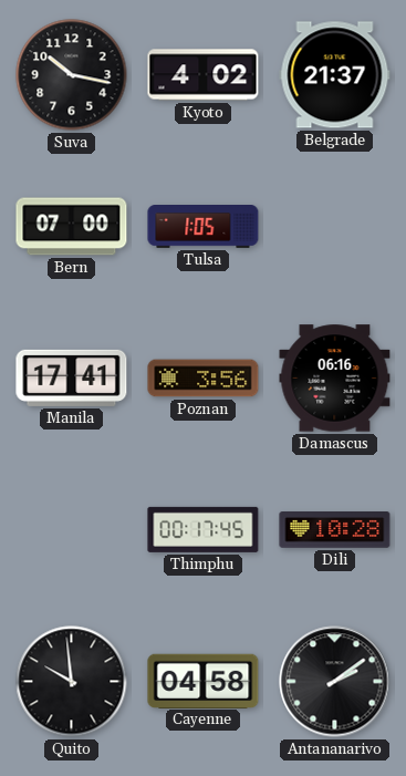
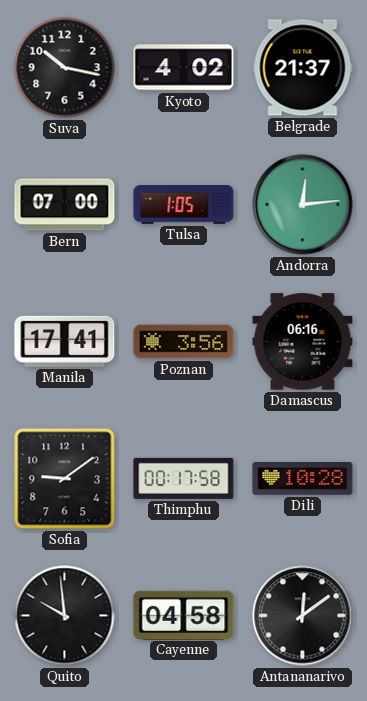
Andorra: none -> 12:14 (303, 205)
Sofia: none -> 9:09 (65, 479)
Thimphu: 00:17:45 -> 00:17:58 (184, 478)
Antananarivo: 2:09 -> 12:09 (303, 616)
